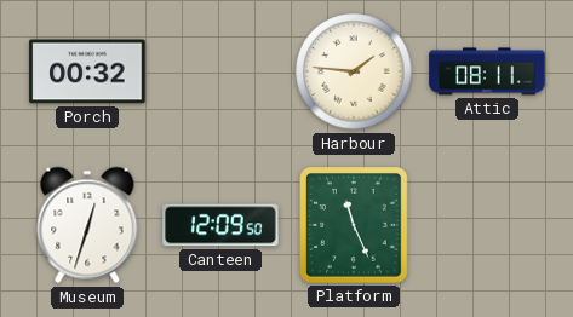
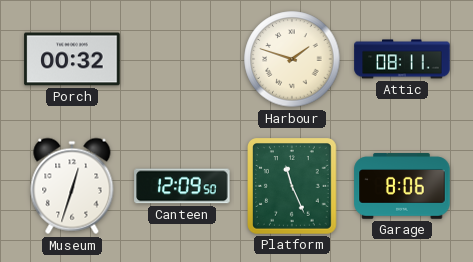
Harbour: 1:46 -> 1:48 (292, 59)
Garage: none -> 8:06 (402, 186)
